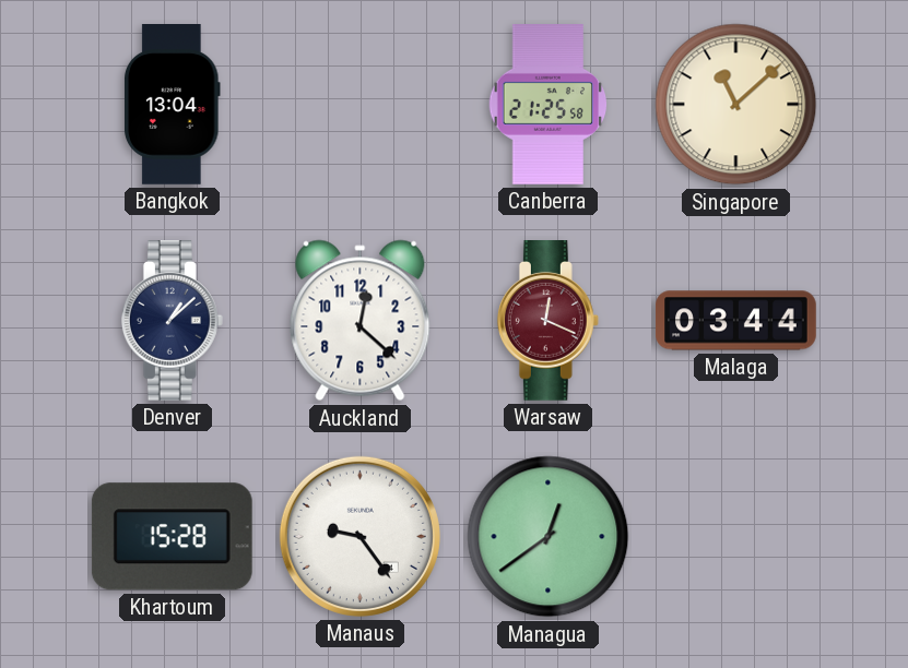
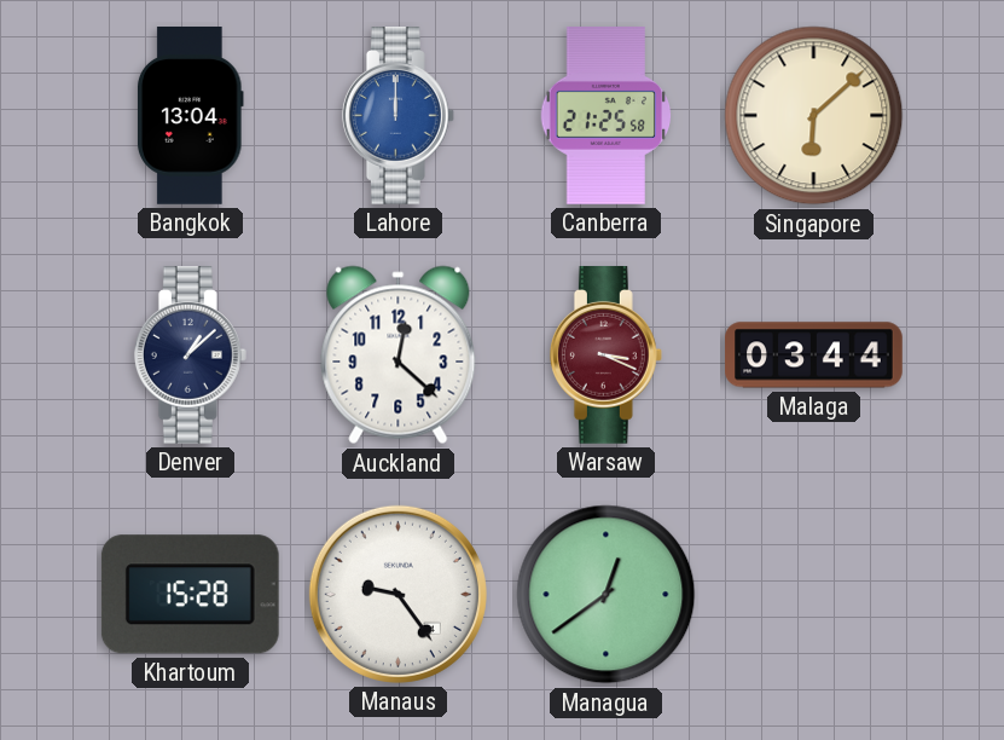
Lahore: none -> 12:00 (397, 116)
Singapore: 11:08 -> 6:08 (814, 116)
Warsaw: 12:19 -> 3:19 (605, 355)
